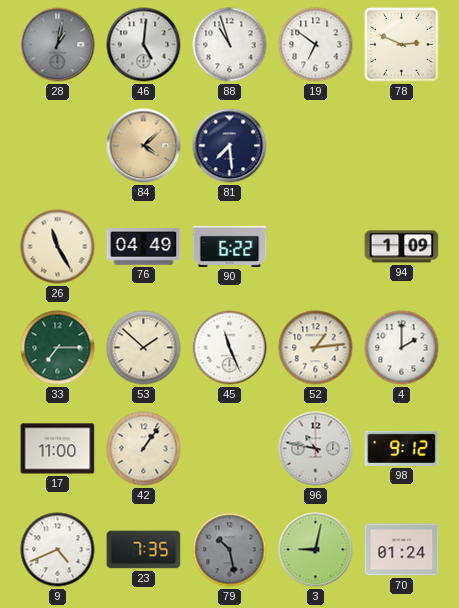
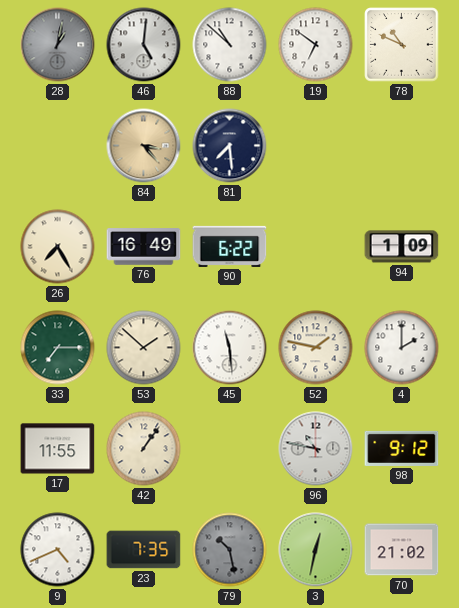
88: 10:57 -> 10:52 (230, 45)
78: 2:49 -> 10:49 (402, 45)
84: 4:08 -> 3:23 (144, 146)
26: 11:25 -> 7:25 (58, 247)
76: 04:49 -> 16:49 (144, 247)
45: 11:26 -> 11:29 (230, 348)
52: 1:14 -> 1:47 (316, 348)
17: 11:00 -> 11:55 (58, 449)
3: 9:02 -> 12:32 (316, 550)
70: 01:24 -> 21:02 (402, 550)
